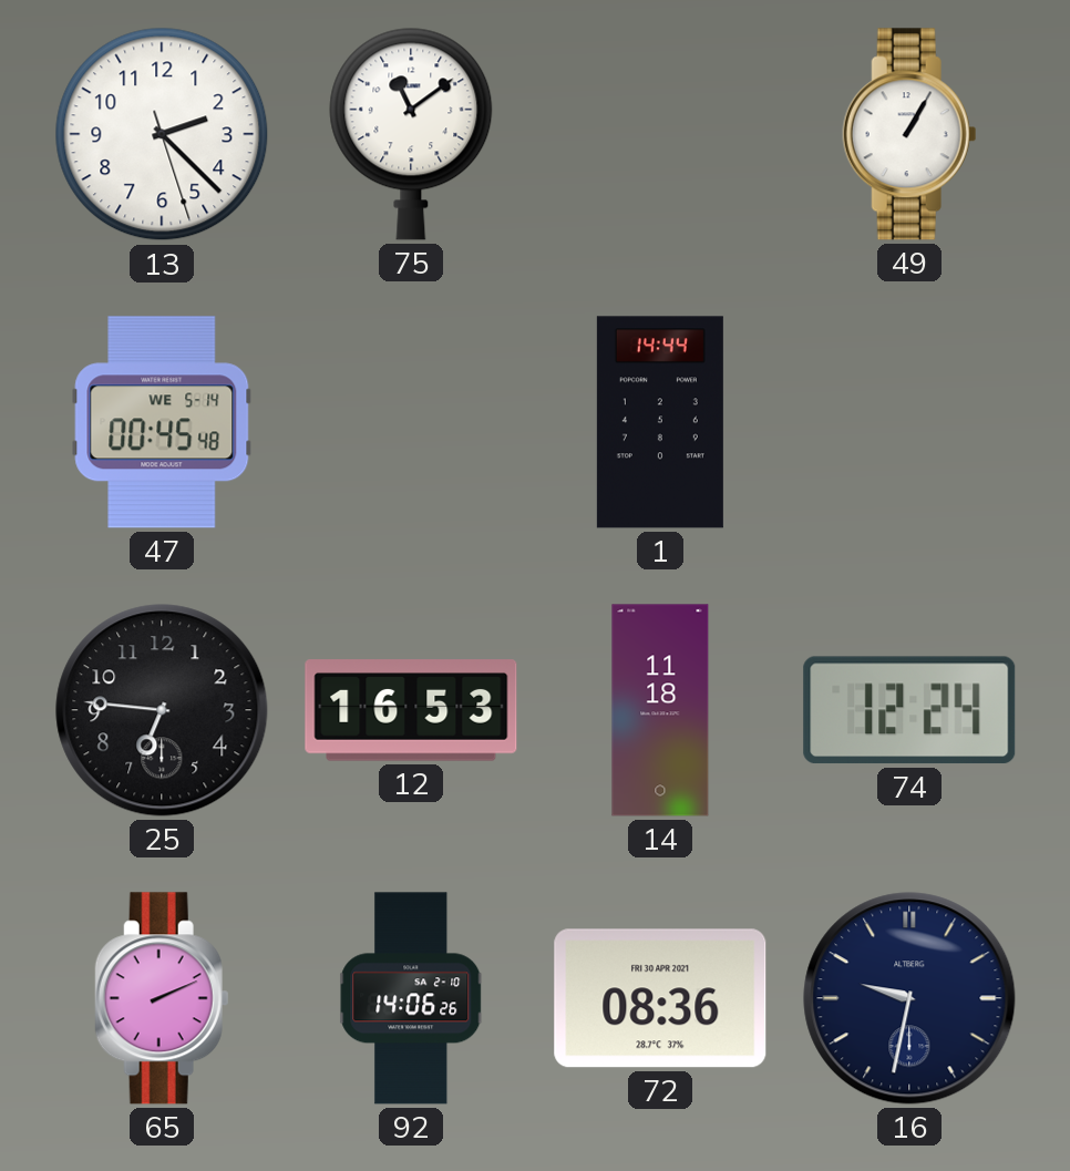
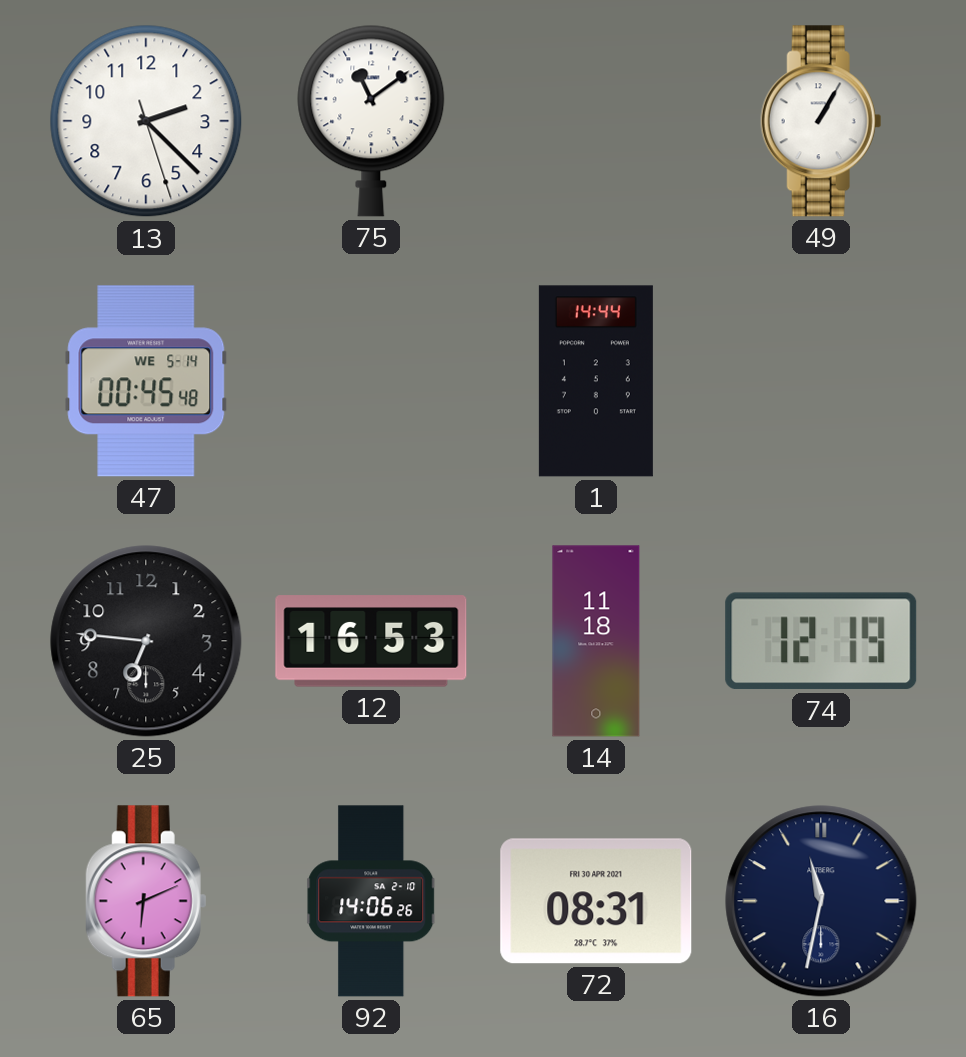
74: 12:24 -> 12:19 (821, 641)
65: 2:11 -> 6:11 (146, 901)
72: 08:36 -> 08:31 (596, 901)
16: 9:32 -> 11:32 (821, 901)
